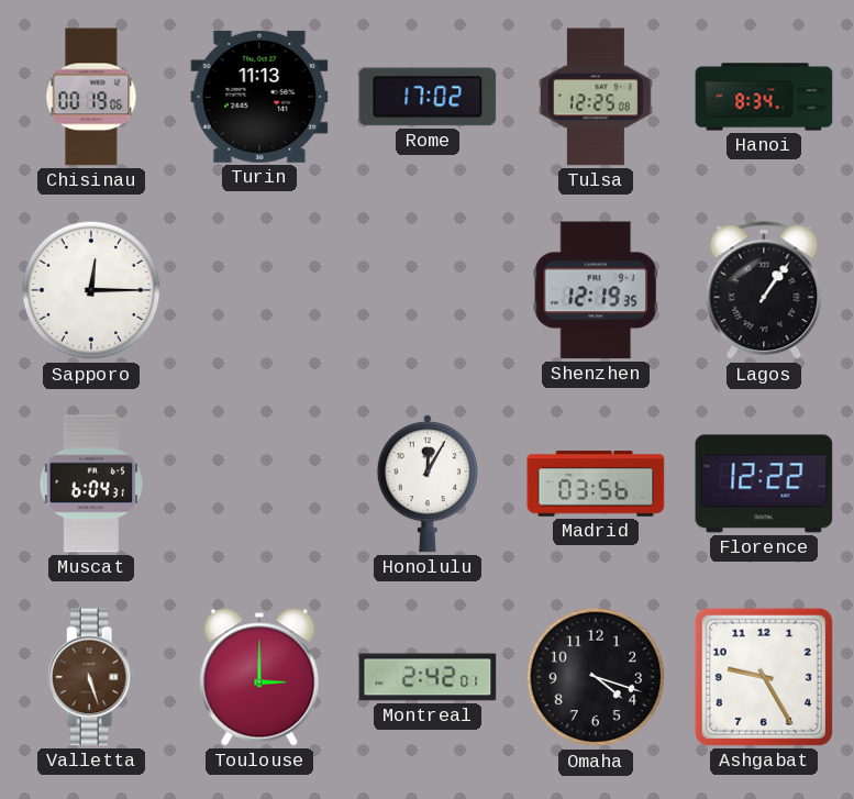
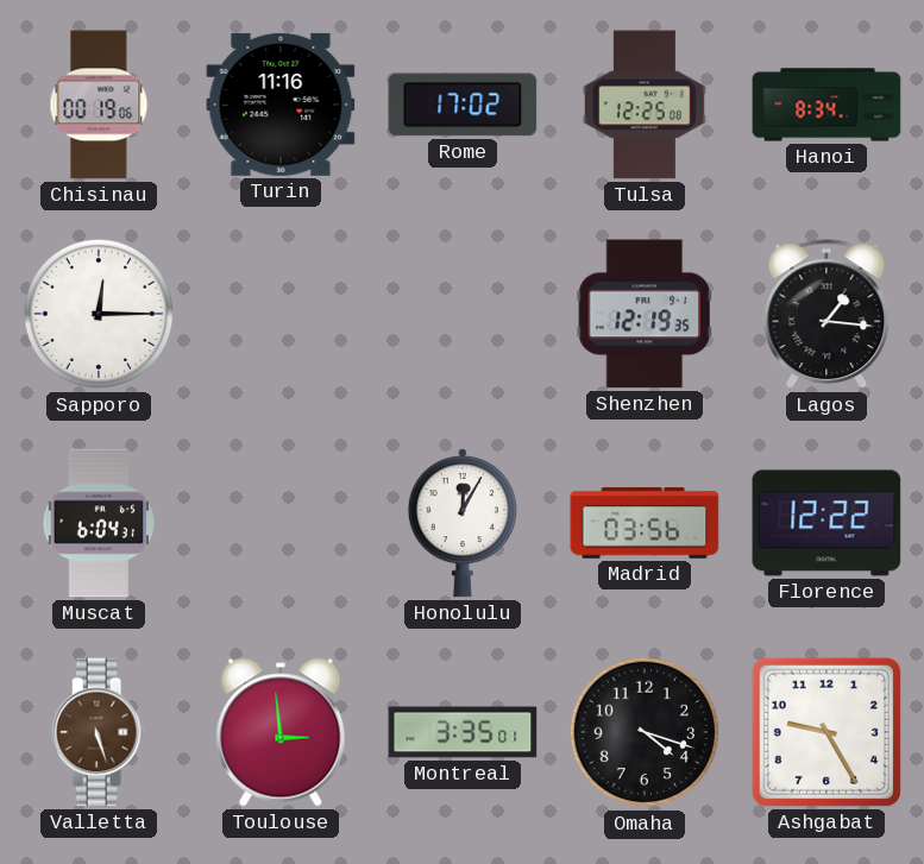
Turin: 11:13 -> 11:16 (281, 105)
Lagos: 1:06 -> 1:16 (826, 315)
Toulouse: 3:00 -> 2:59 (281, 732)
Montreal: 2:42 -> 3:35 (463, 732)
